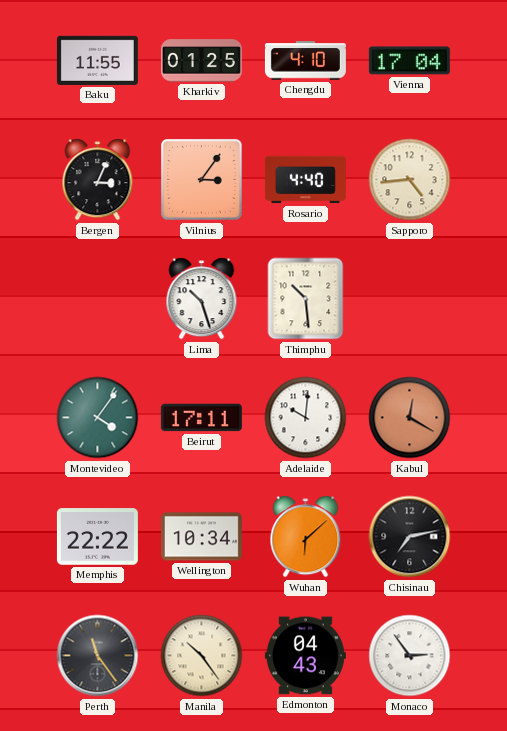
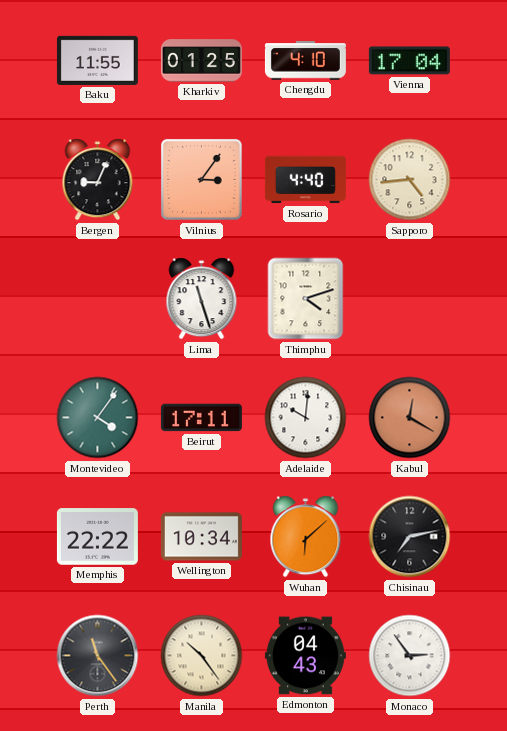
Bergen: 3:04 -> 9:04 (98, 180)
Lima: 10:27 -> 11:27 (202, 299)
Thimphu: 10:29 -> 4:12 (306, 299)
